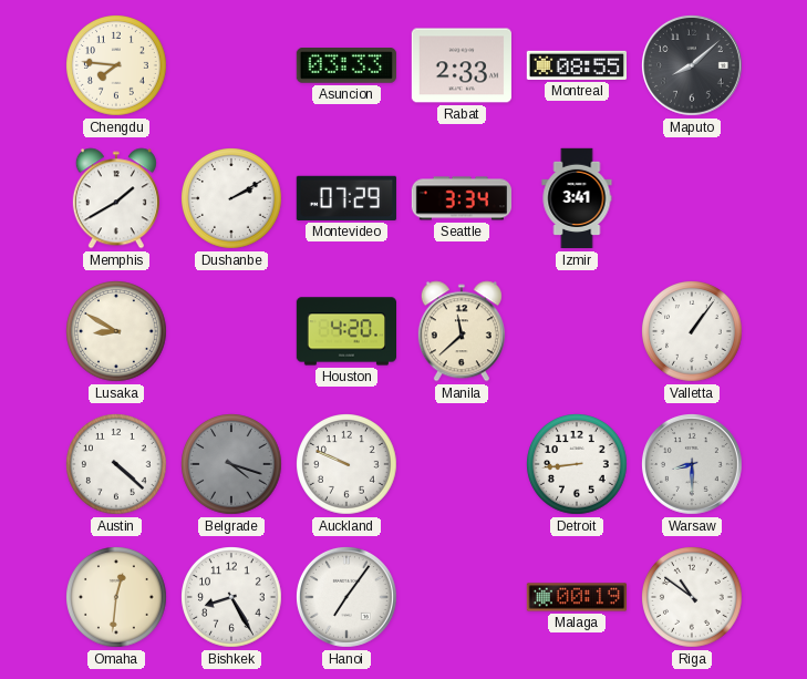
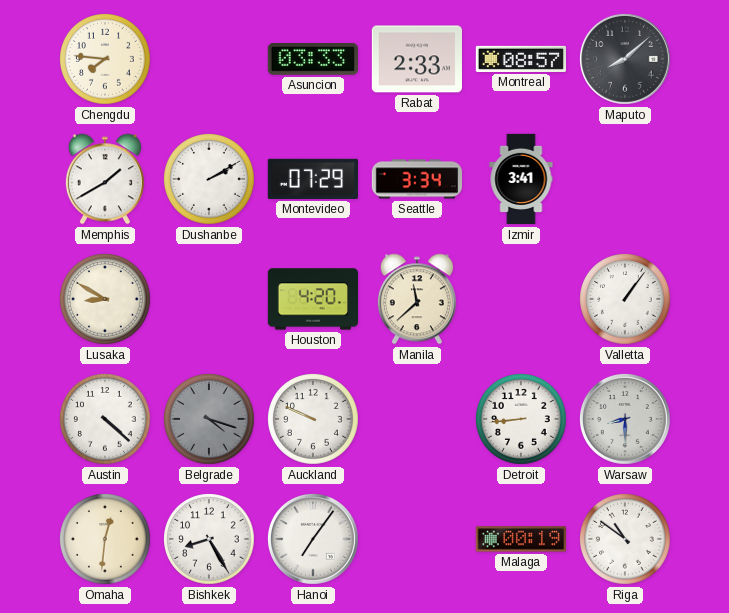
Montreal: 08:55 -> 08:57 (520, 59)
